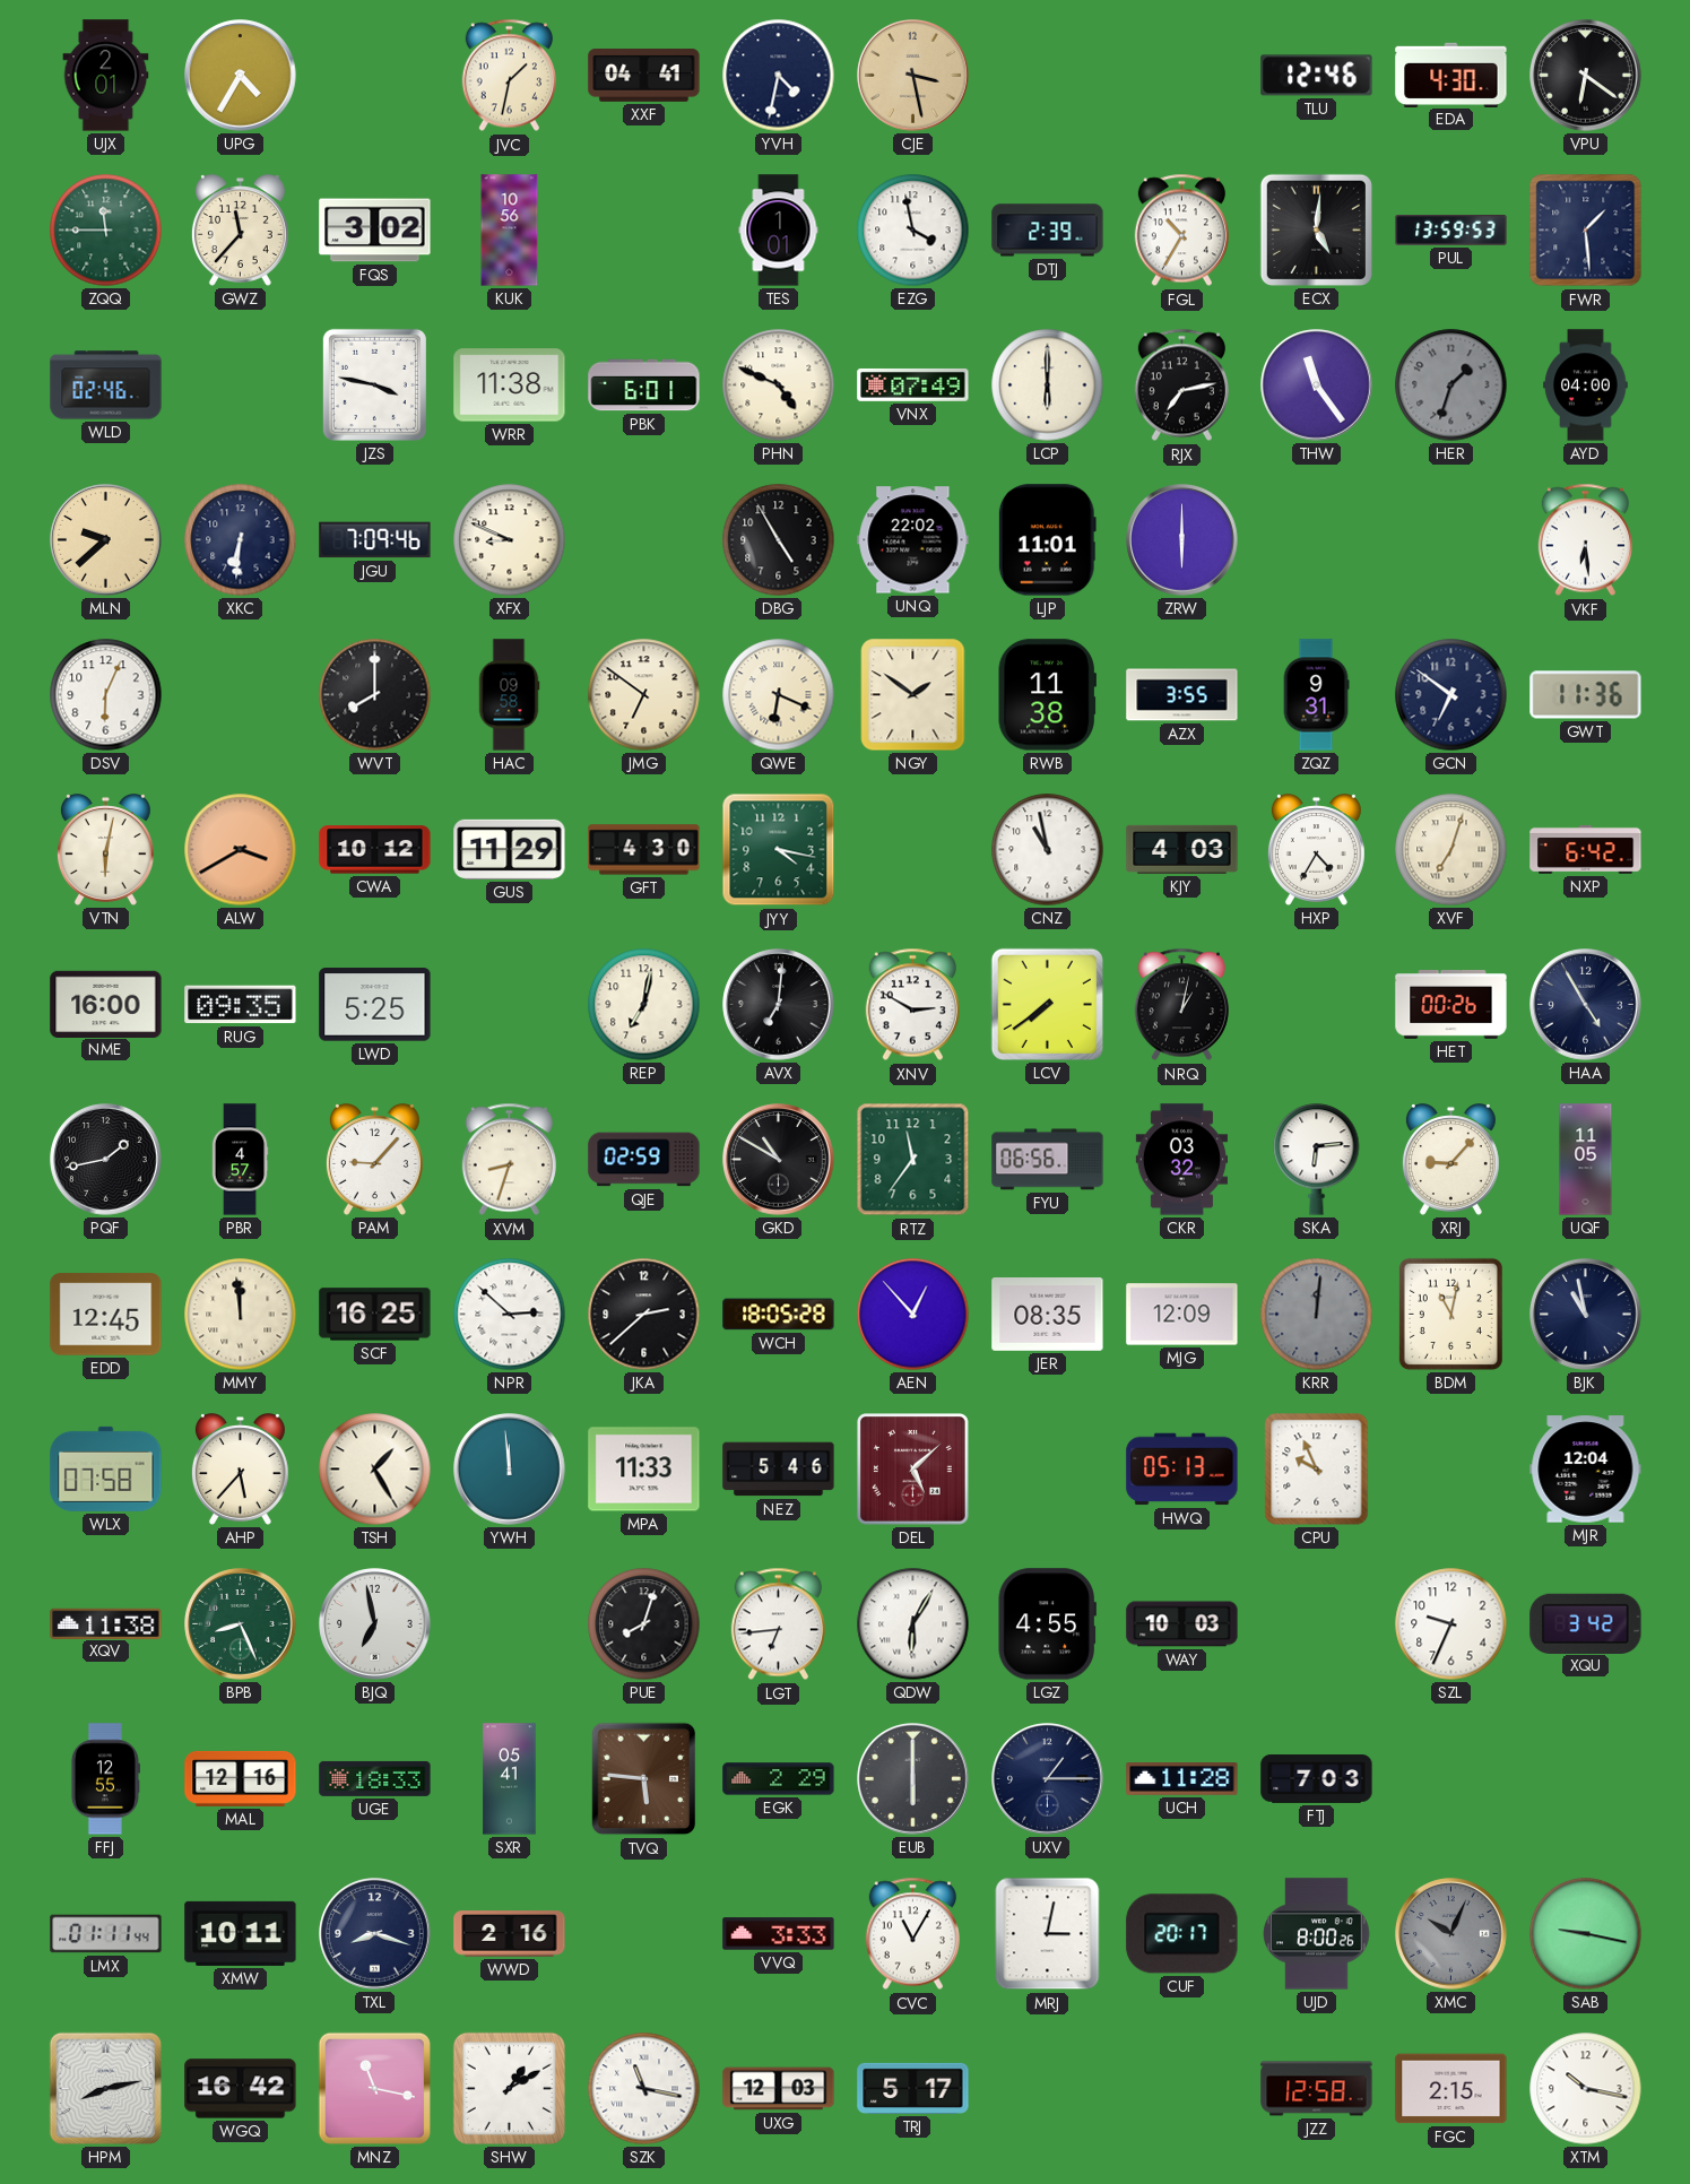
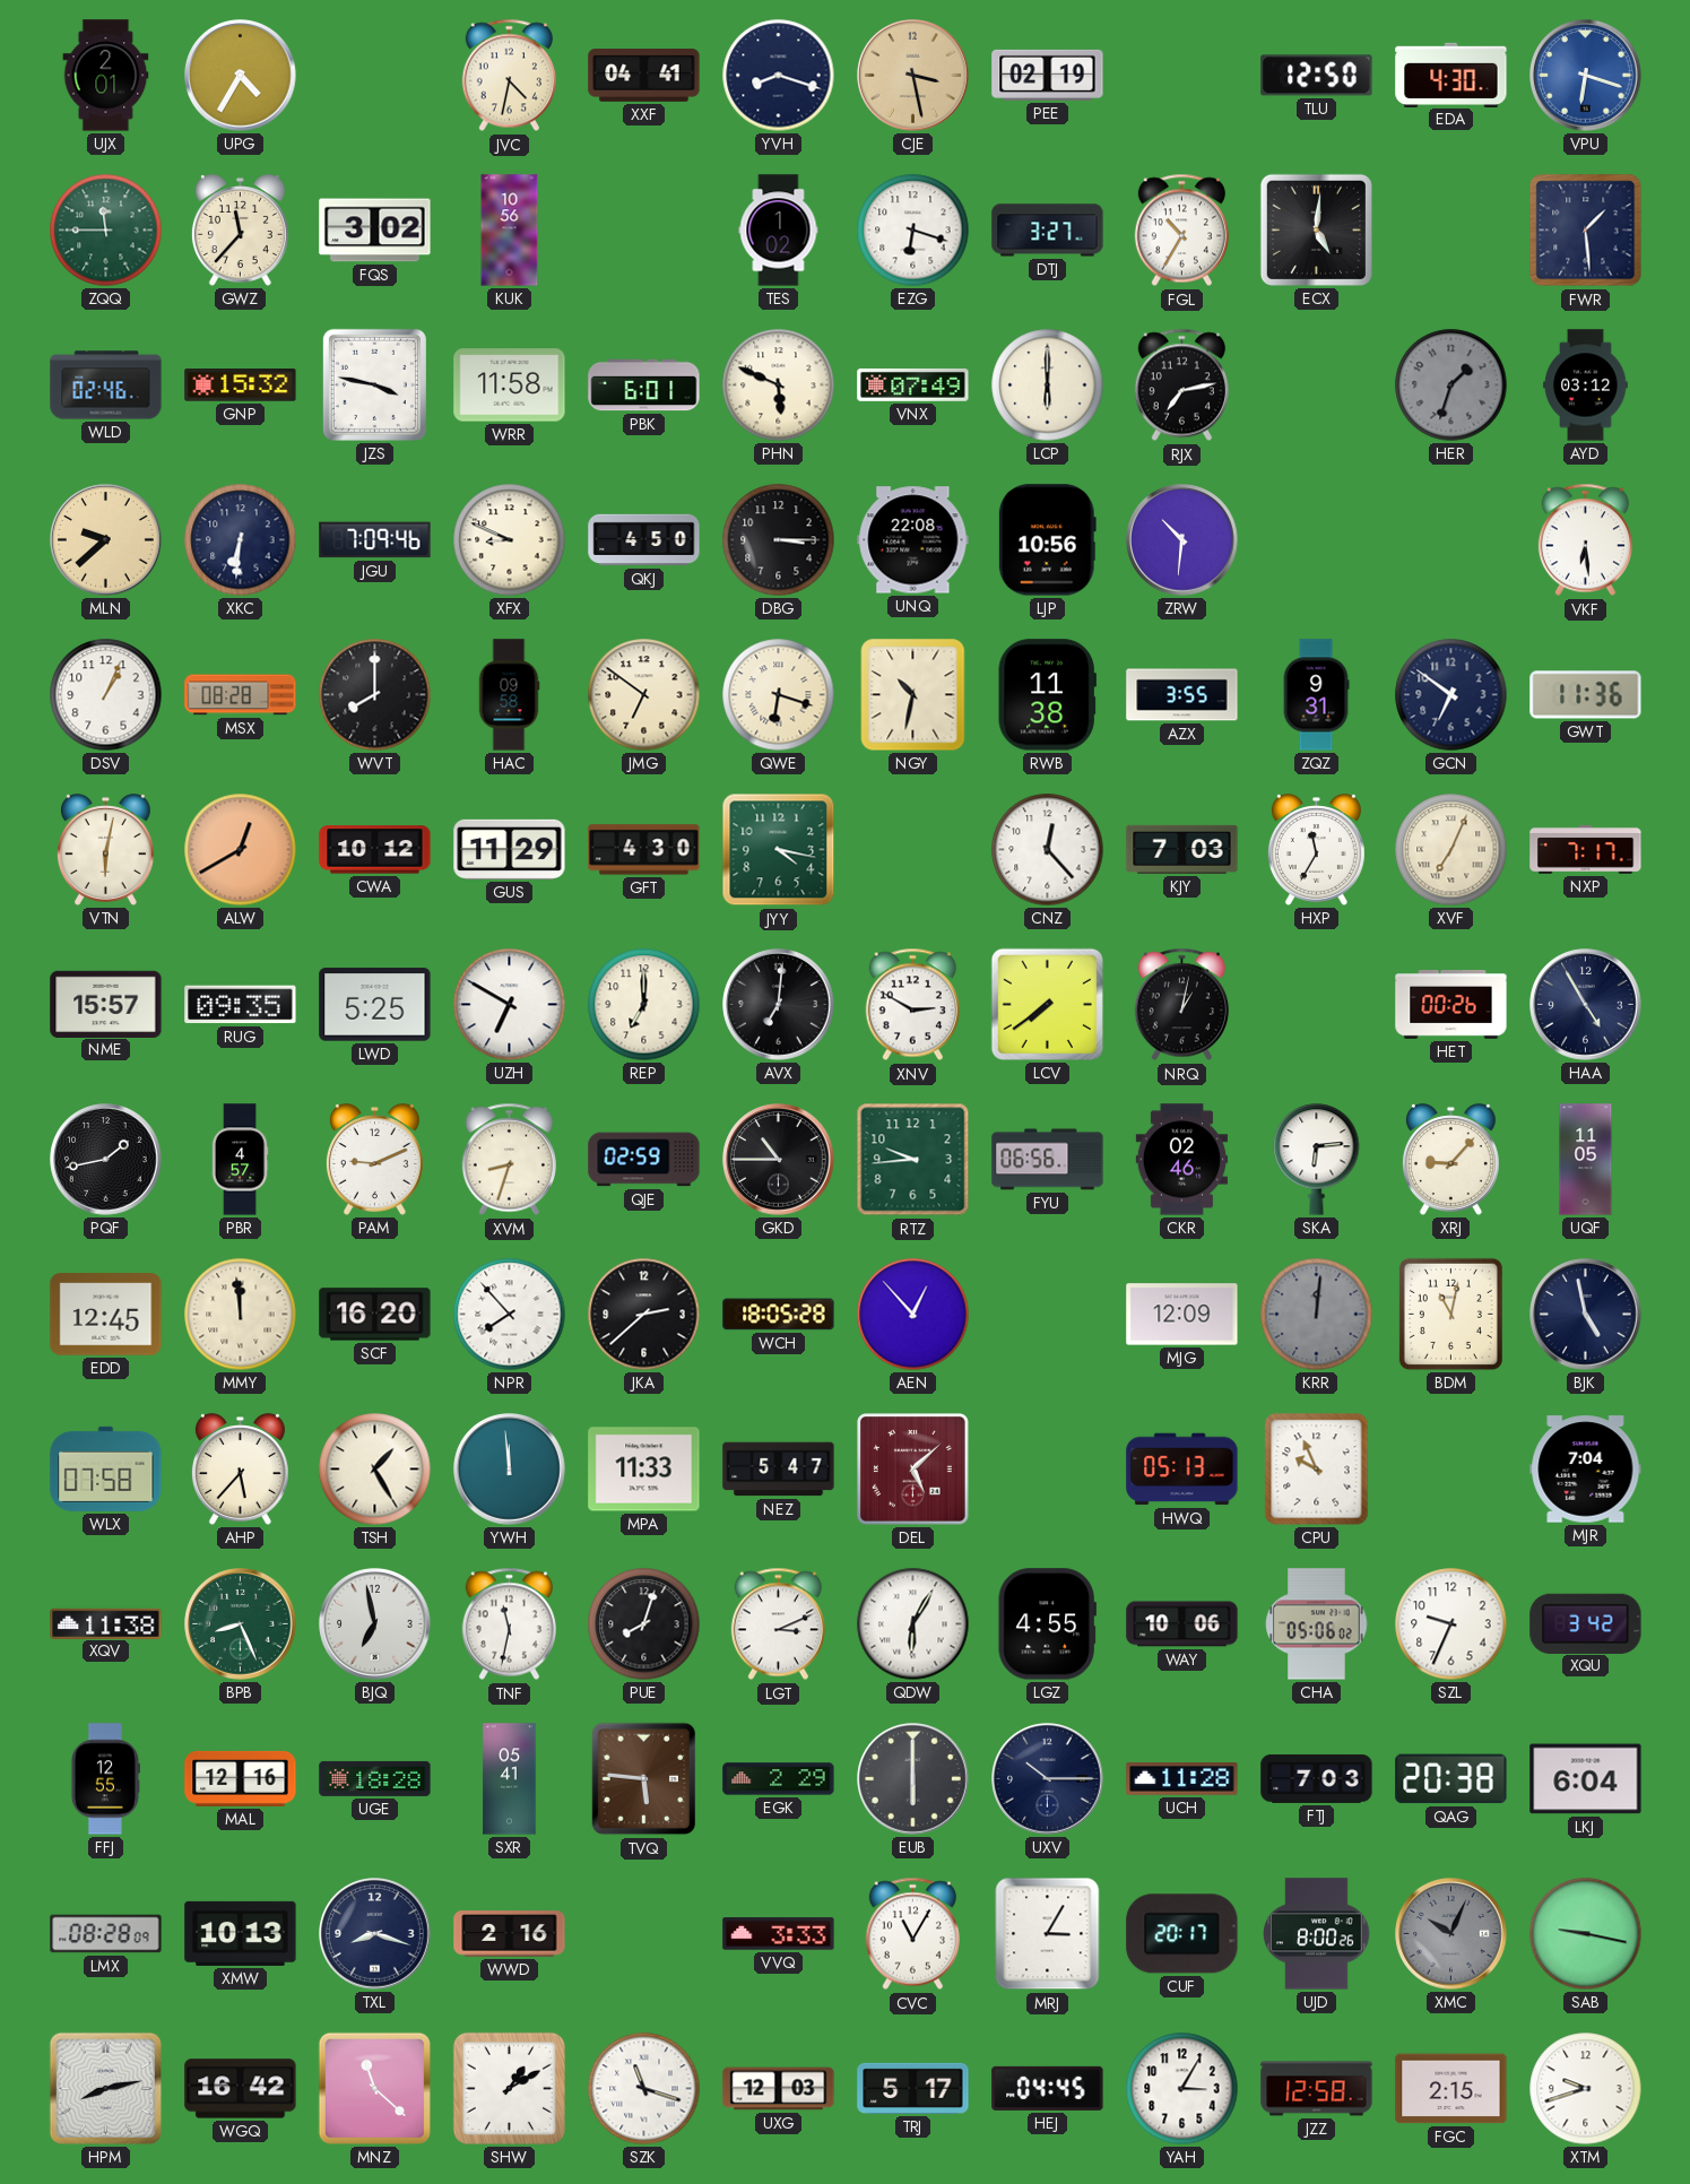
JVC: 1:32 -> 4:32 (509, 76)
YVH: 4:32 -> 8:18 (779, 76)
PEE: none -> 02:19 (1048, 75)
TLU: 12:46 -> 12:50 (1317, 76)
VPU: 6:21 -> 6:18 (1586, 76)
VPU dial: black -> blue (1586, 76)
TES: 1:01 -> 1:02 (779, 231)
EZG: 3:58 -> 6:18 (913, 231)
DTJ: 2:39 -> 3:27 (1048, 231)
PUL: 13:59 -> none (1451, 231)
GNP: none -> 15:32 (241, 385)
WRR: 11:38 -> 11:58 (510, 385)
PHN: 4:49 -> 5:49 (779, 385)
THW: 11:24 -> none (1317, 385)
AYD: 04:00 -> 03:12 (1586, 385)
QKJ: none -> 4:50 (644, 540)
DBG: 4:55 -> 3:15 (779, 540)
UNQ: 22:02 -> 22:08 (913, 540)
LJP: 11:01 -> 10:56 (1047, 540)
ZRW: 6:00 -> 10:31 (1182, 540)
DSV: 6:04 -> 1:04 (106, 695)
MSX: none -> 08:28 (241, 695)
QWE: 6:19 -> 6:18 (779, 695)
NGY: 1:51 -> 10:32 (913, 695)
ALW: 3:40 -> 12:40 (241, 850)
CNZ: 10:58 -> 12:23 (1048, 850)
KJY: 4:03 -> 7:03 (1182, 849)
HXP: 4:35 -> 11:35 (1316, 850)
XVF: 7:03 -> 7:04 (1451, 850)
NXP: 6:42 -> 7:17 (1586, 850)
NME: 16:00 -> 15:57 (106, 1004)
UZH: none -> 6:50 (510, 1005)
REP: 7:02 -> 7:00 (644, 1005)
PAM: 9:07 -> 9:11 (374, 1160)
GKD: 10:50 -> 10:45 (779, 1160)
RTZ: 11:36 -> 9:44 (913, 1160)
CKR: 03:32 -> 02:46 (1181, 1160)
SCF: 16:25 -> 16:20 (375, 1315)
NPR: 2:52 -> 7:53 (510, 1315)
JER: 08:35 -> none (1048, 1315)
BJK: 10:58 -> 4:58 (1586, 1315)
NEZ: 5:46 -> 5:47 (779, 1470)
MJR: 12:04 -> 7:04 (1586, 1470)
TNF: none -> 11:32 (509, 1624)
LGT: 6:44 -> 3:11 (778, 1624)
WAY: 10:03 -> 10:06 (1182, 1624)
CHA: none -> 05:06 (1317, 1624)
UGE: 18:33 -> 18:28 (375, 1778)
UXV: 1:15 -> 10:15 (1048, 1779)
QAG: none -> 20:38 (1451, 1779)
LKJ: none -> 6:04 (1586, 1779)
LMX: 01:11 -> 08:28 (106, 1934)
XMW: 10:11 -> 10:13 (241, 1933)
MRJ: 3:02 -> 3:05 (1048, 1934)
MNZ: 11:17 -> 11:22 (374, 2088)
SZK: 11:17 -> 11:18 (644, 2089)
HEJ: none -> 04:45 (1048, 2088)
YAH: none -> 3:05 (1182, 2089)
XTM: 10:17 -> 9:42 (1586, 2089)
